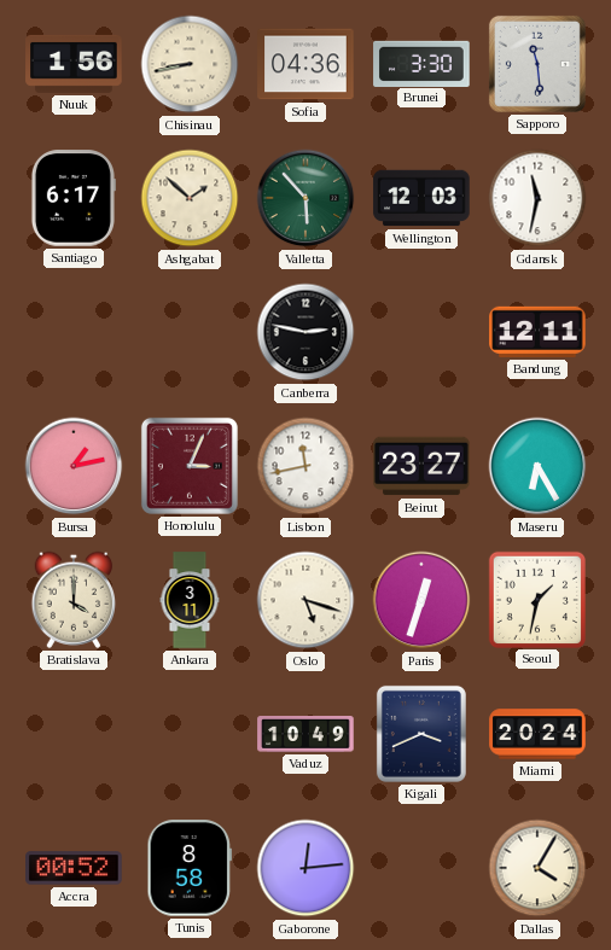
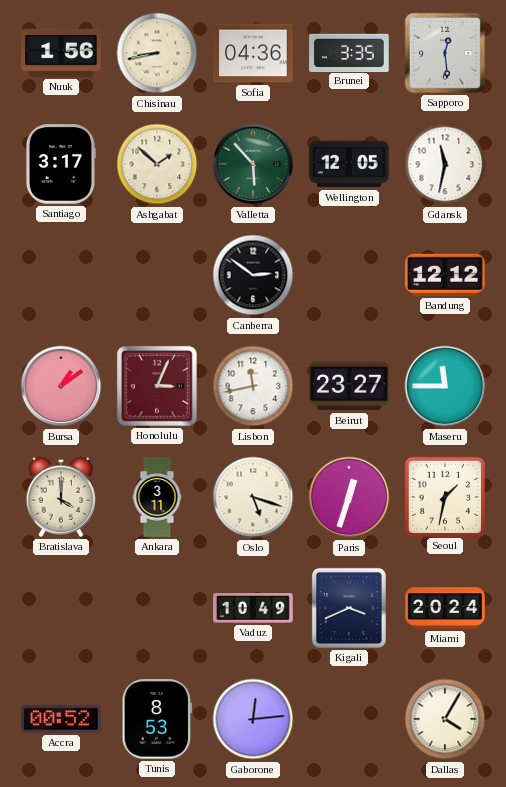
Brunei: 3:30 -> 3:35 (349, 52)
Sapporo: 11:29 -> 12:29 (445, 53)
Santiago: 6:17 -> 3:17 (60, 164)
Wellington: 12:03 -> 12:05 (349, 164)
Canberra: 2:47 -> 2:51 (253, 275)
Bandung: 12:11 -> 12:12 (445, 275)
Bursa: 1:13 -> 1:09 (61, 386)
Maseru: 6:25 -> 11:45 (445, 386)
Tunis: 8:58 -> 8:53 (157, 719)
